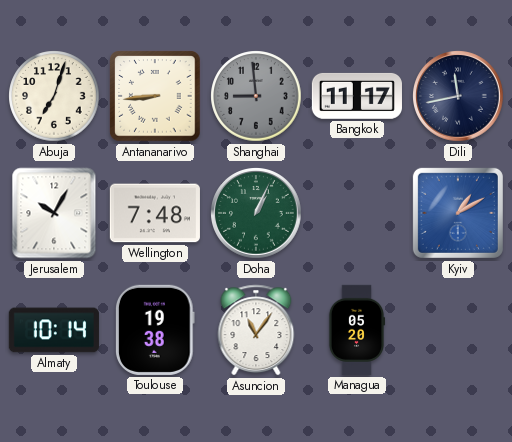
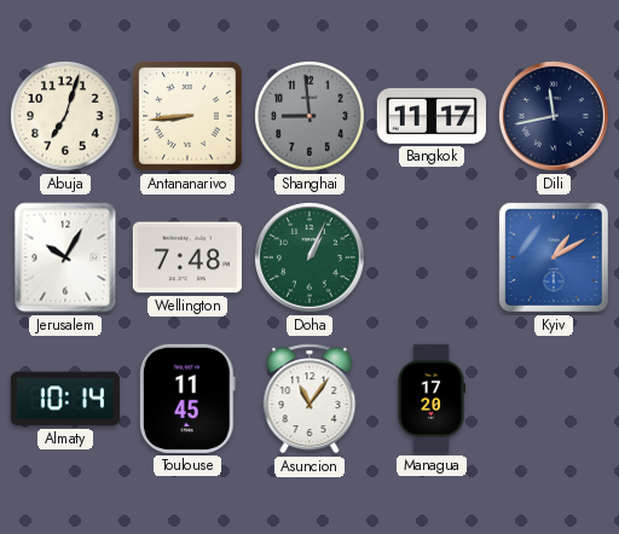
Toulouse: 19:38 -> 11:45 (187, 399)
Managua: 05:20 -> 17:20 (432, 399)
